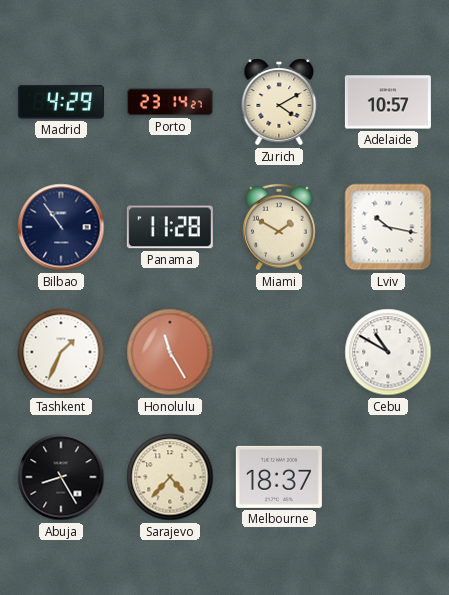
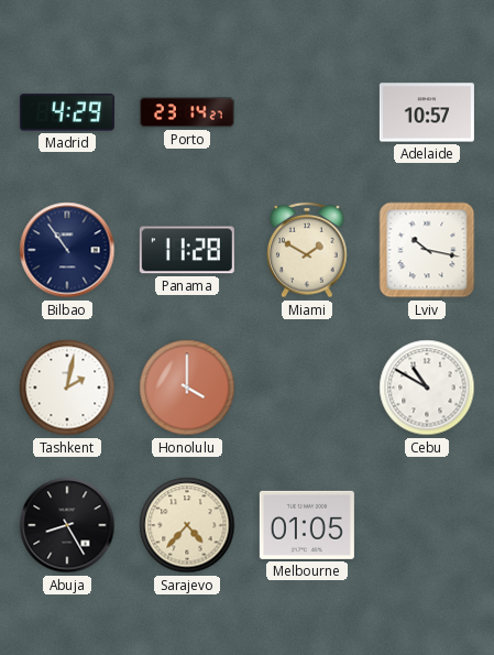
Zurich: 4:10 -> none (279, 102)
Tashkent: 1:34 -> 2:02 (67, 387)
Honolulu: 11:25 -> 4:00 (187, 387)
Melbourne: 18:37 -> 01:05 (307, 525)
